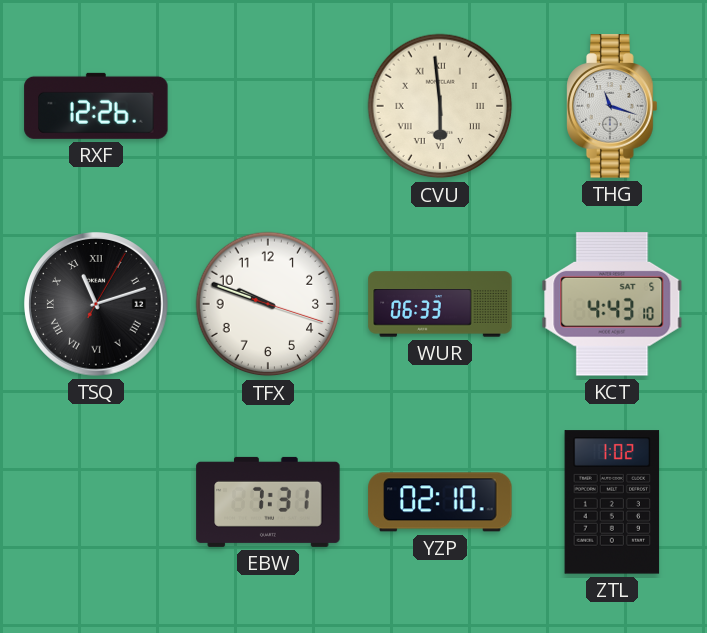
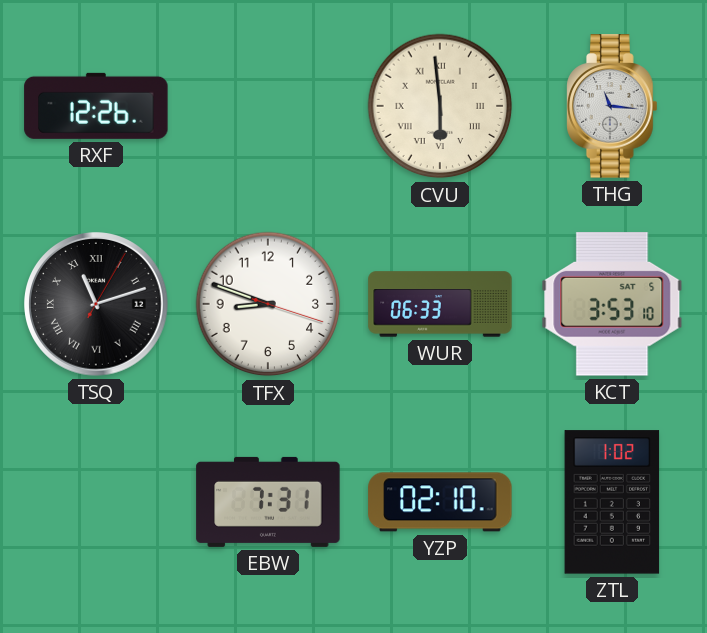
THG: 11:18 -> 11:16 (612, 106)
TFX: 9:48 -> 8:48 (268, 304)
KCT: 4:43 -> 3:53 (612, 304)
